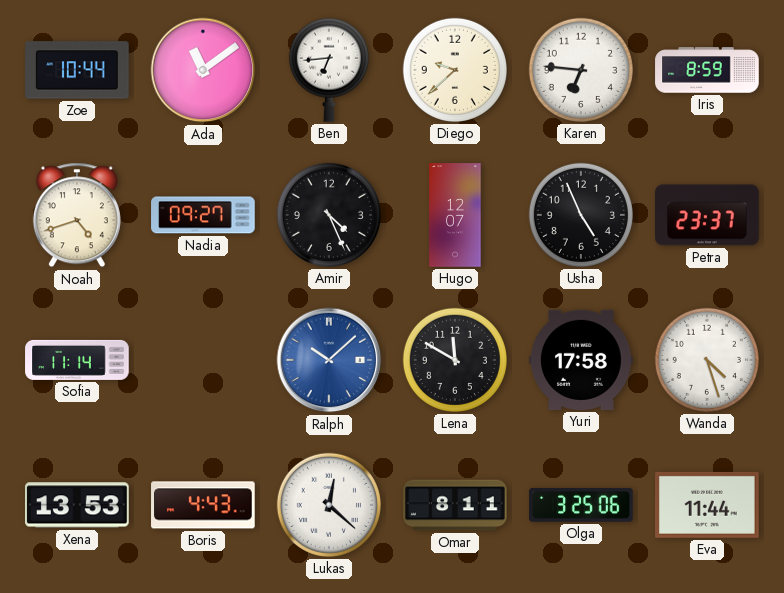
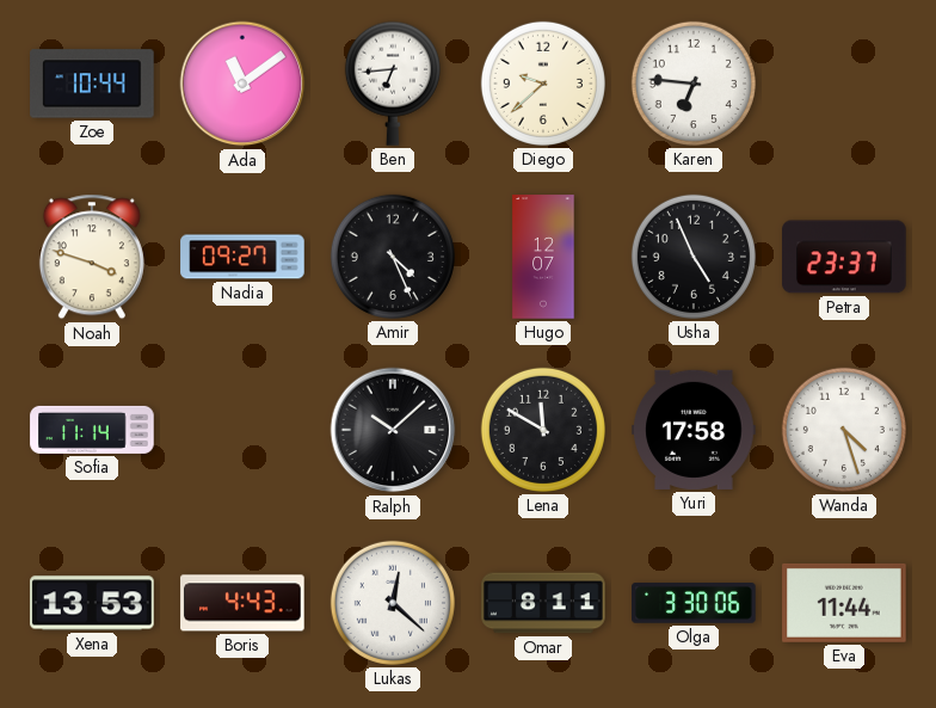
Iris: 8:59 -> none (707, 70)
Noah: 4:42 -> 3:48 (92, 257)
Ralph dial: blue -> black (393, 430)
Olga: 3:25 -> 3:30 (694, 603)
